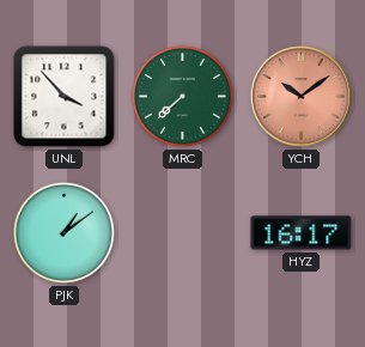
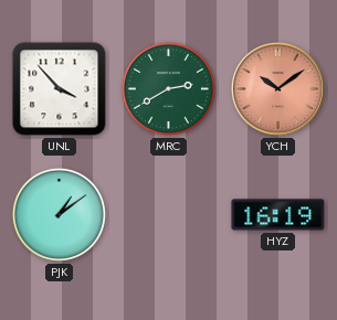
MRC: 7:38 -> 2:40 (168, 88)
HYZ: 16:17 -> 16:19 (278, 215)
